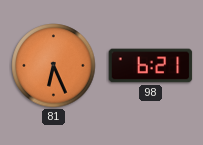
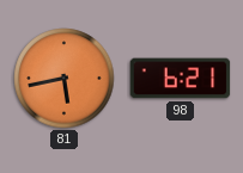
81: 6:26 -> 5:43 (65, 79)
